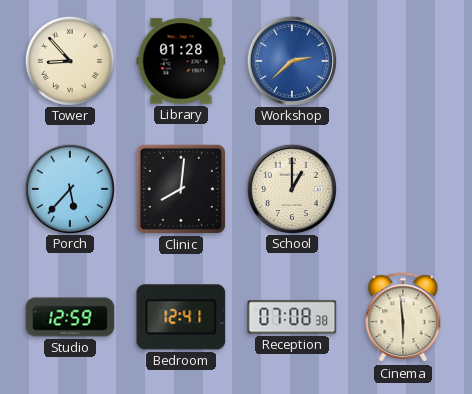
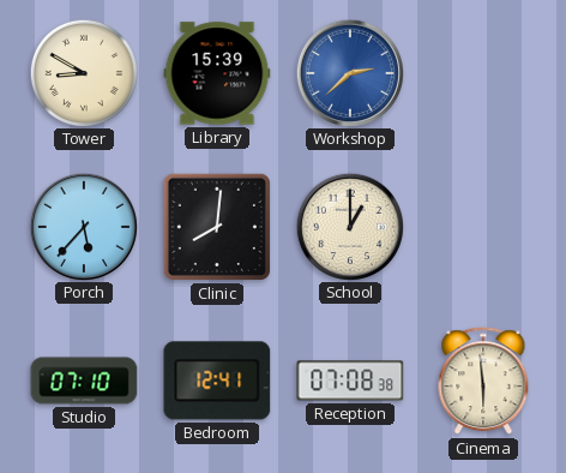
Tower: 8:53 -> 8:50 (83, 72)
Library: 01:28 -> 15:39 (217, 73)
Studio: 12:59 -> 07:10 (84, 381)
